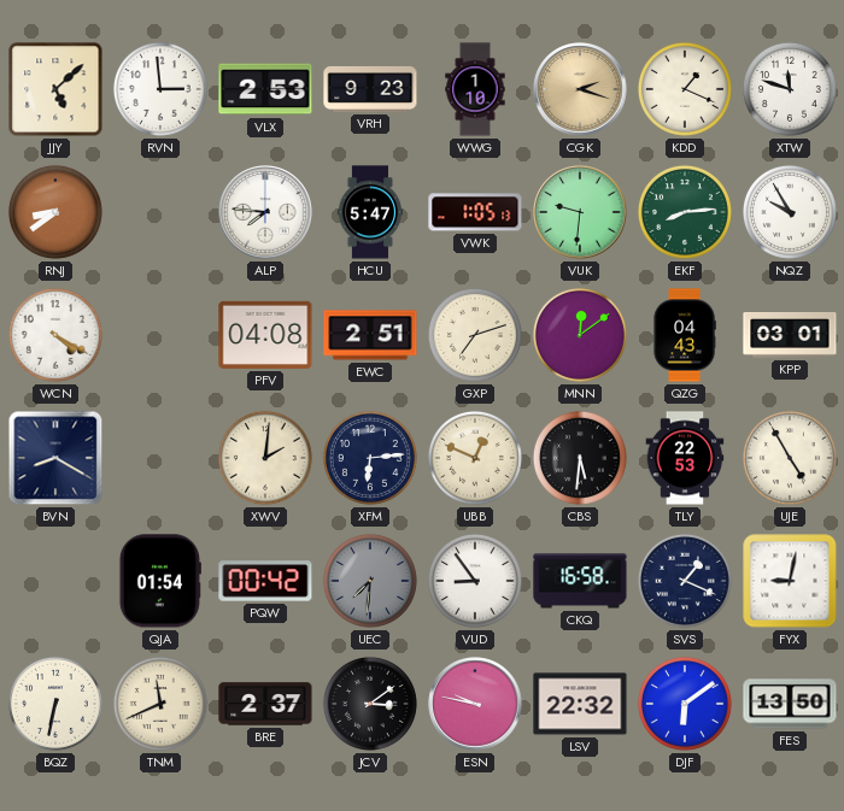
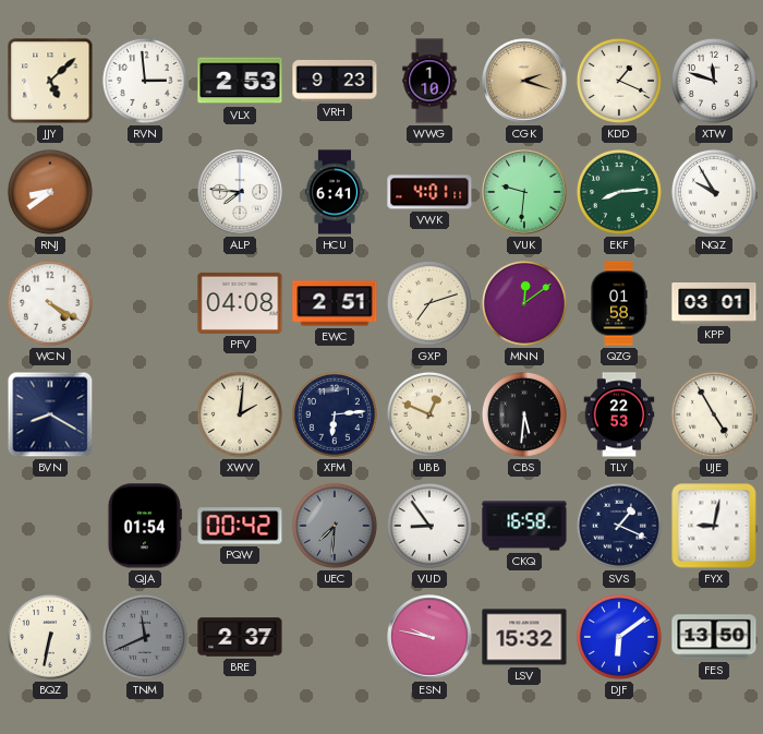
HCU: 5:47 -> 6:41 (335, 192)
VWK: 1:05 -> 4:01 (429, 192)
QZG: 04:43 -> 01:58 (619, 303)
TNM dial: cream -> grey (145, 637)
JCV: 3:09 -> none (370, 704)
LSV: 22:32 -> 15:32 (524, 637)
